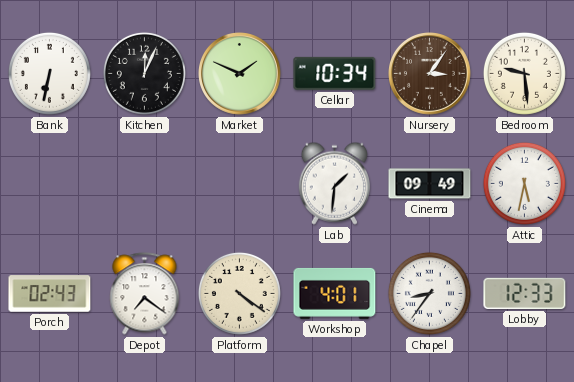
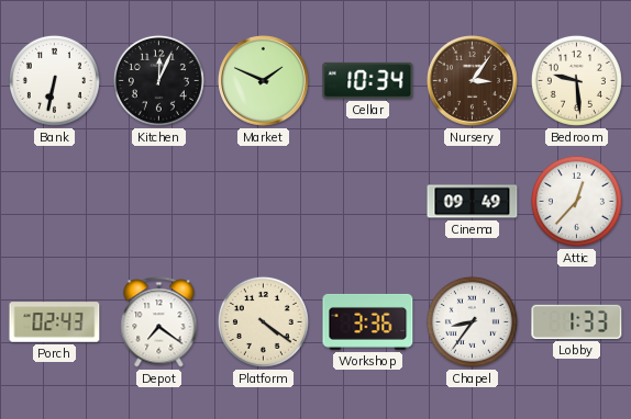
Lab: 1:31 -> none (334, 183)
Attic: 5:32 -> 12:37 (576, 201)
Workshop: 4:01 -> 3:36 (368, 321)
Lobby: 12:33 -> 1:33 (577, 321)
